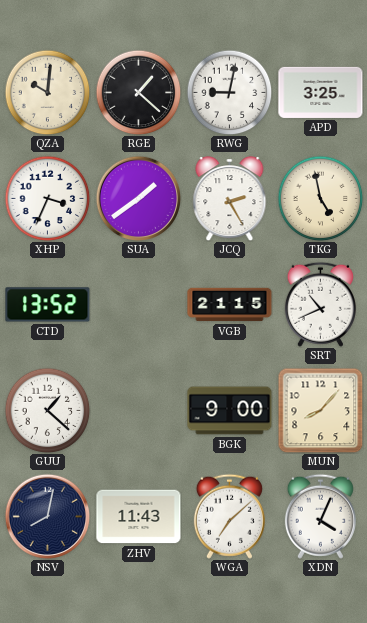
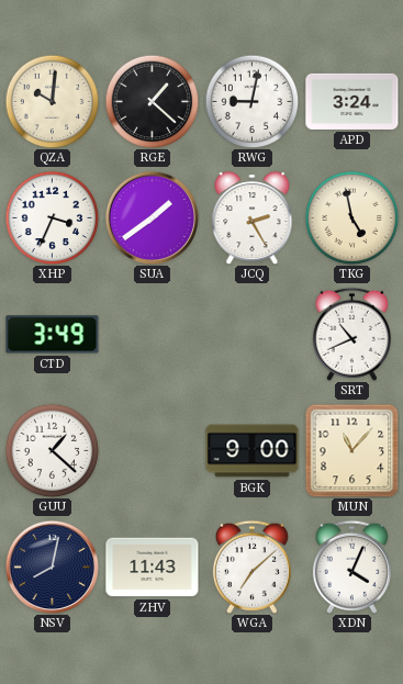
APD: 3:25 -> 3:24 (352, 101)
CTD: 13:52 -> 3:49 (53, 335)
VGB: 21:15 -> none (230, 305)
MUN: 8:07 -> 11:07 (351, 450)
